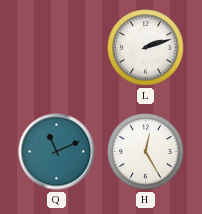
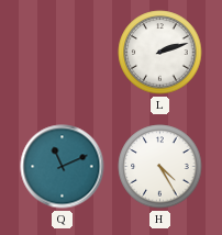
H: 12:25 -> 4:25 (160, 167)
